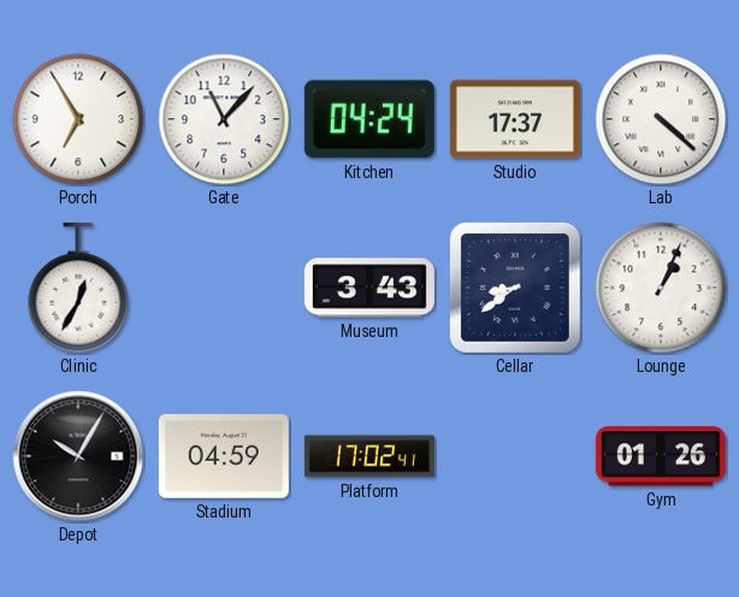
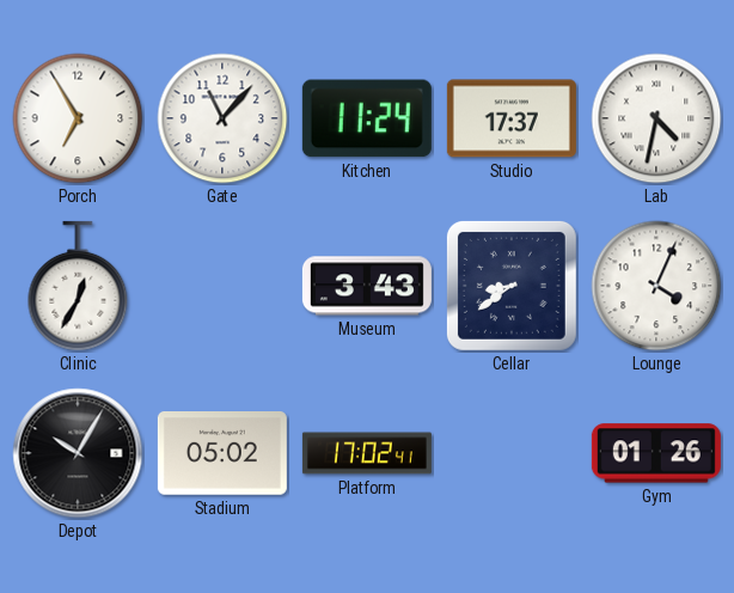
Kitchen: 04:24 -> 11:24 (367, 118)
Lab: 4:22 -> 4:32 (656, 118)
Lounge: 1:04 -> 4:04 (656, 286)
Stadium: 04:59 -> 05:02 (222, 454)
